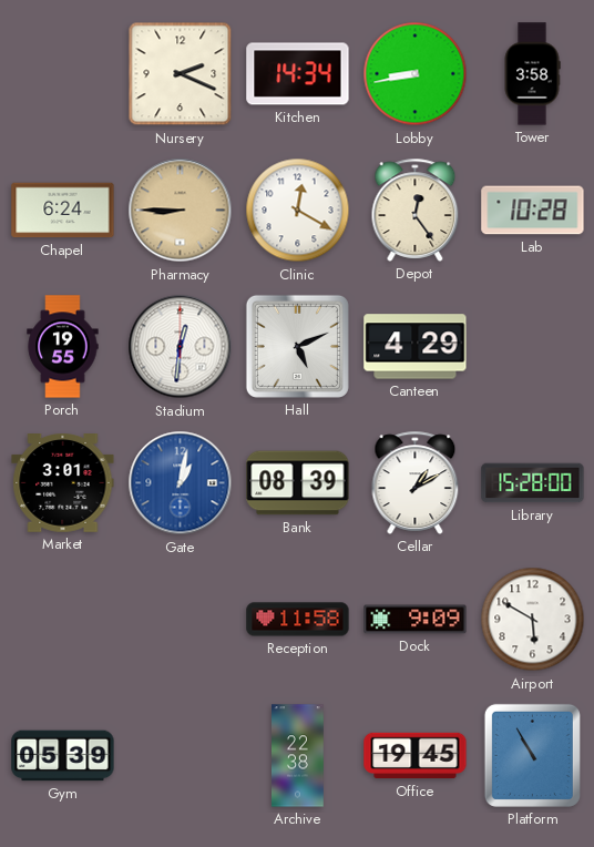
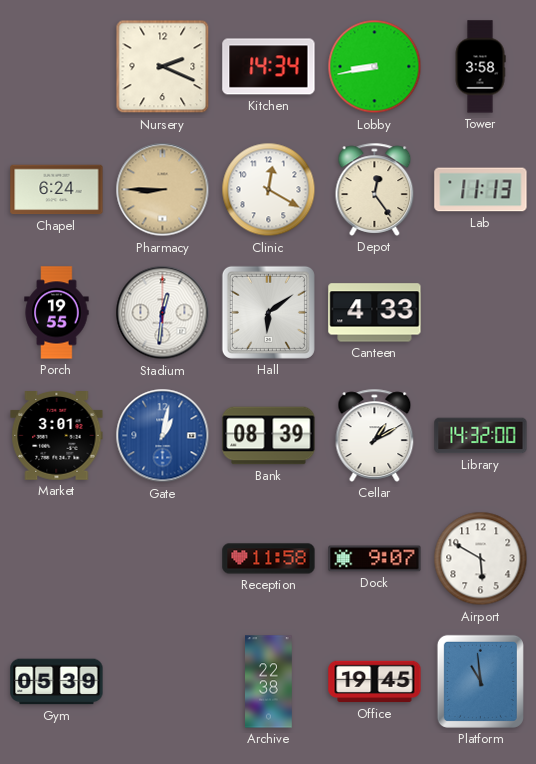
Lab: 10:28 -> 11:13 (481, 190)
Hall: 5:11 -> 6:09 (268, 312)
Canteen: 4:29 -> 4:33 (375, 313)
Library: 15:28 -> 14:32 (481, 436)
Dock: 9:09 -> 9:07 (375, 559)
Platform: 10:55 -> 10:59 (480, 681)
